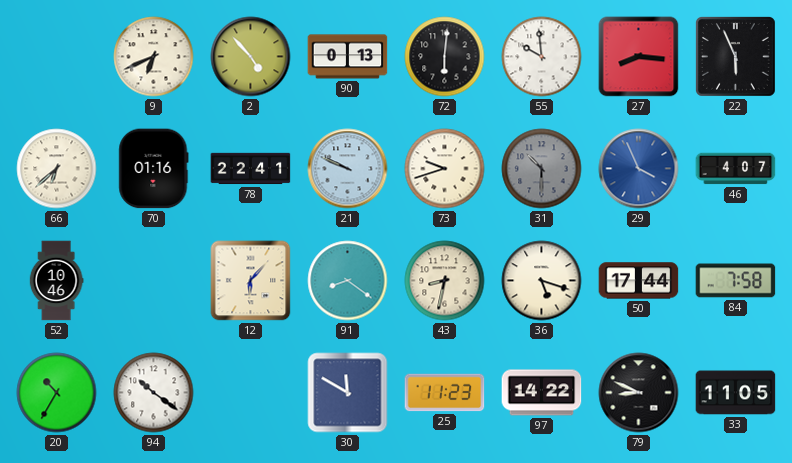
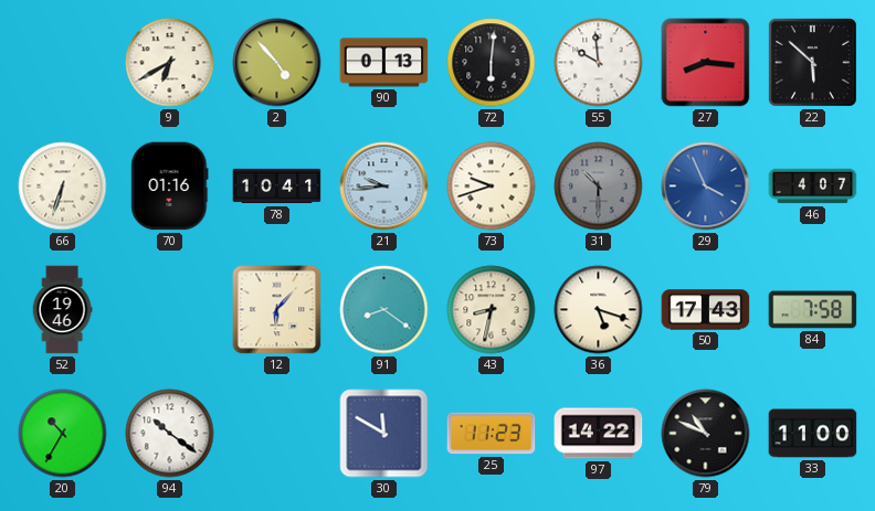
9: 6:41 -> 6:40 (170, 63)
22: 5:56 -> 5:52 (812, 62)
66: 6:38 -> 6:33 (63, 187)
78: 22:41 -> 10:41 (277, 187)
21: 9:49 -> 9:44 (384, 187)
52: 10:46 -> 19:46 (62, 310)
50: 17:44 -> 17:43 (706, 310)
79: 8:49 -> 10:49 (706, 434)
33: 11:05 -> 11:00 (813, 434)
